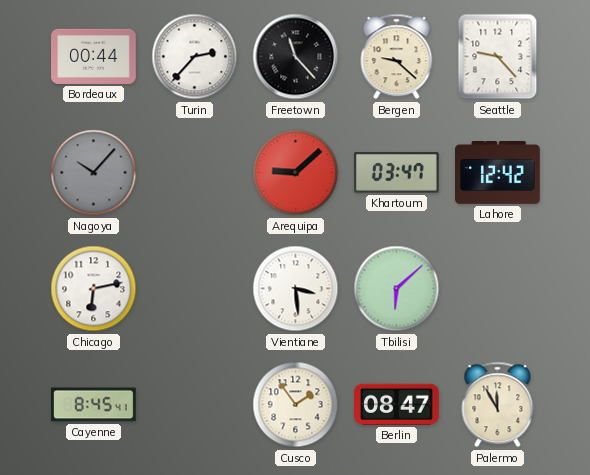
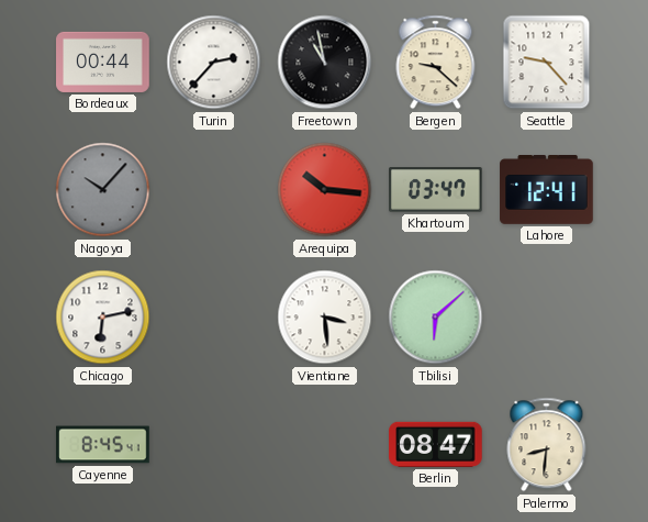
Freetown: 11:23 -> 10:58 (325, 63)
Arequipa: 9:08 -> 10:16 (325, 190)
Lahore: 12:42 -> 12:41 (547, 190)
Cusco: 1:54 -> none (296, 405)
Palermo: 11:55 -> 8:31 (547, 445)
